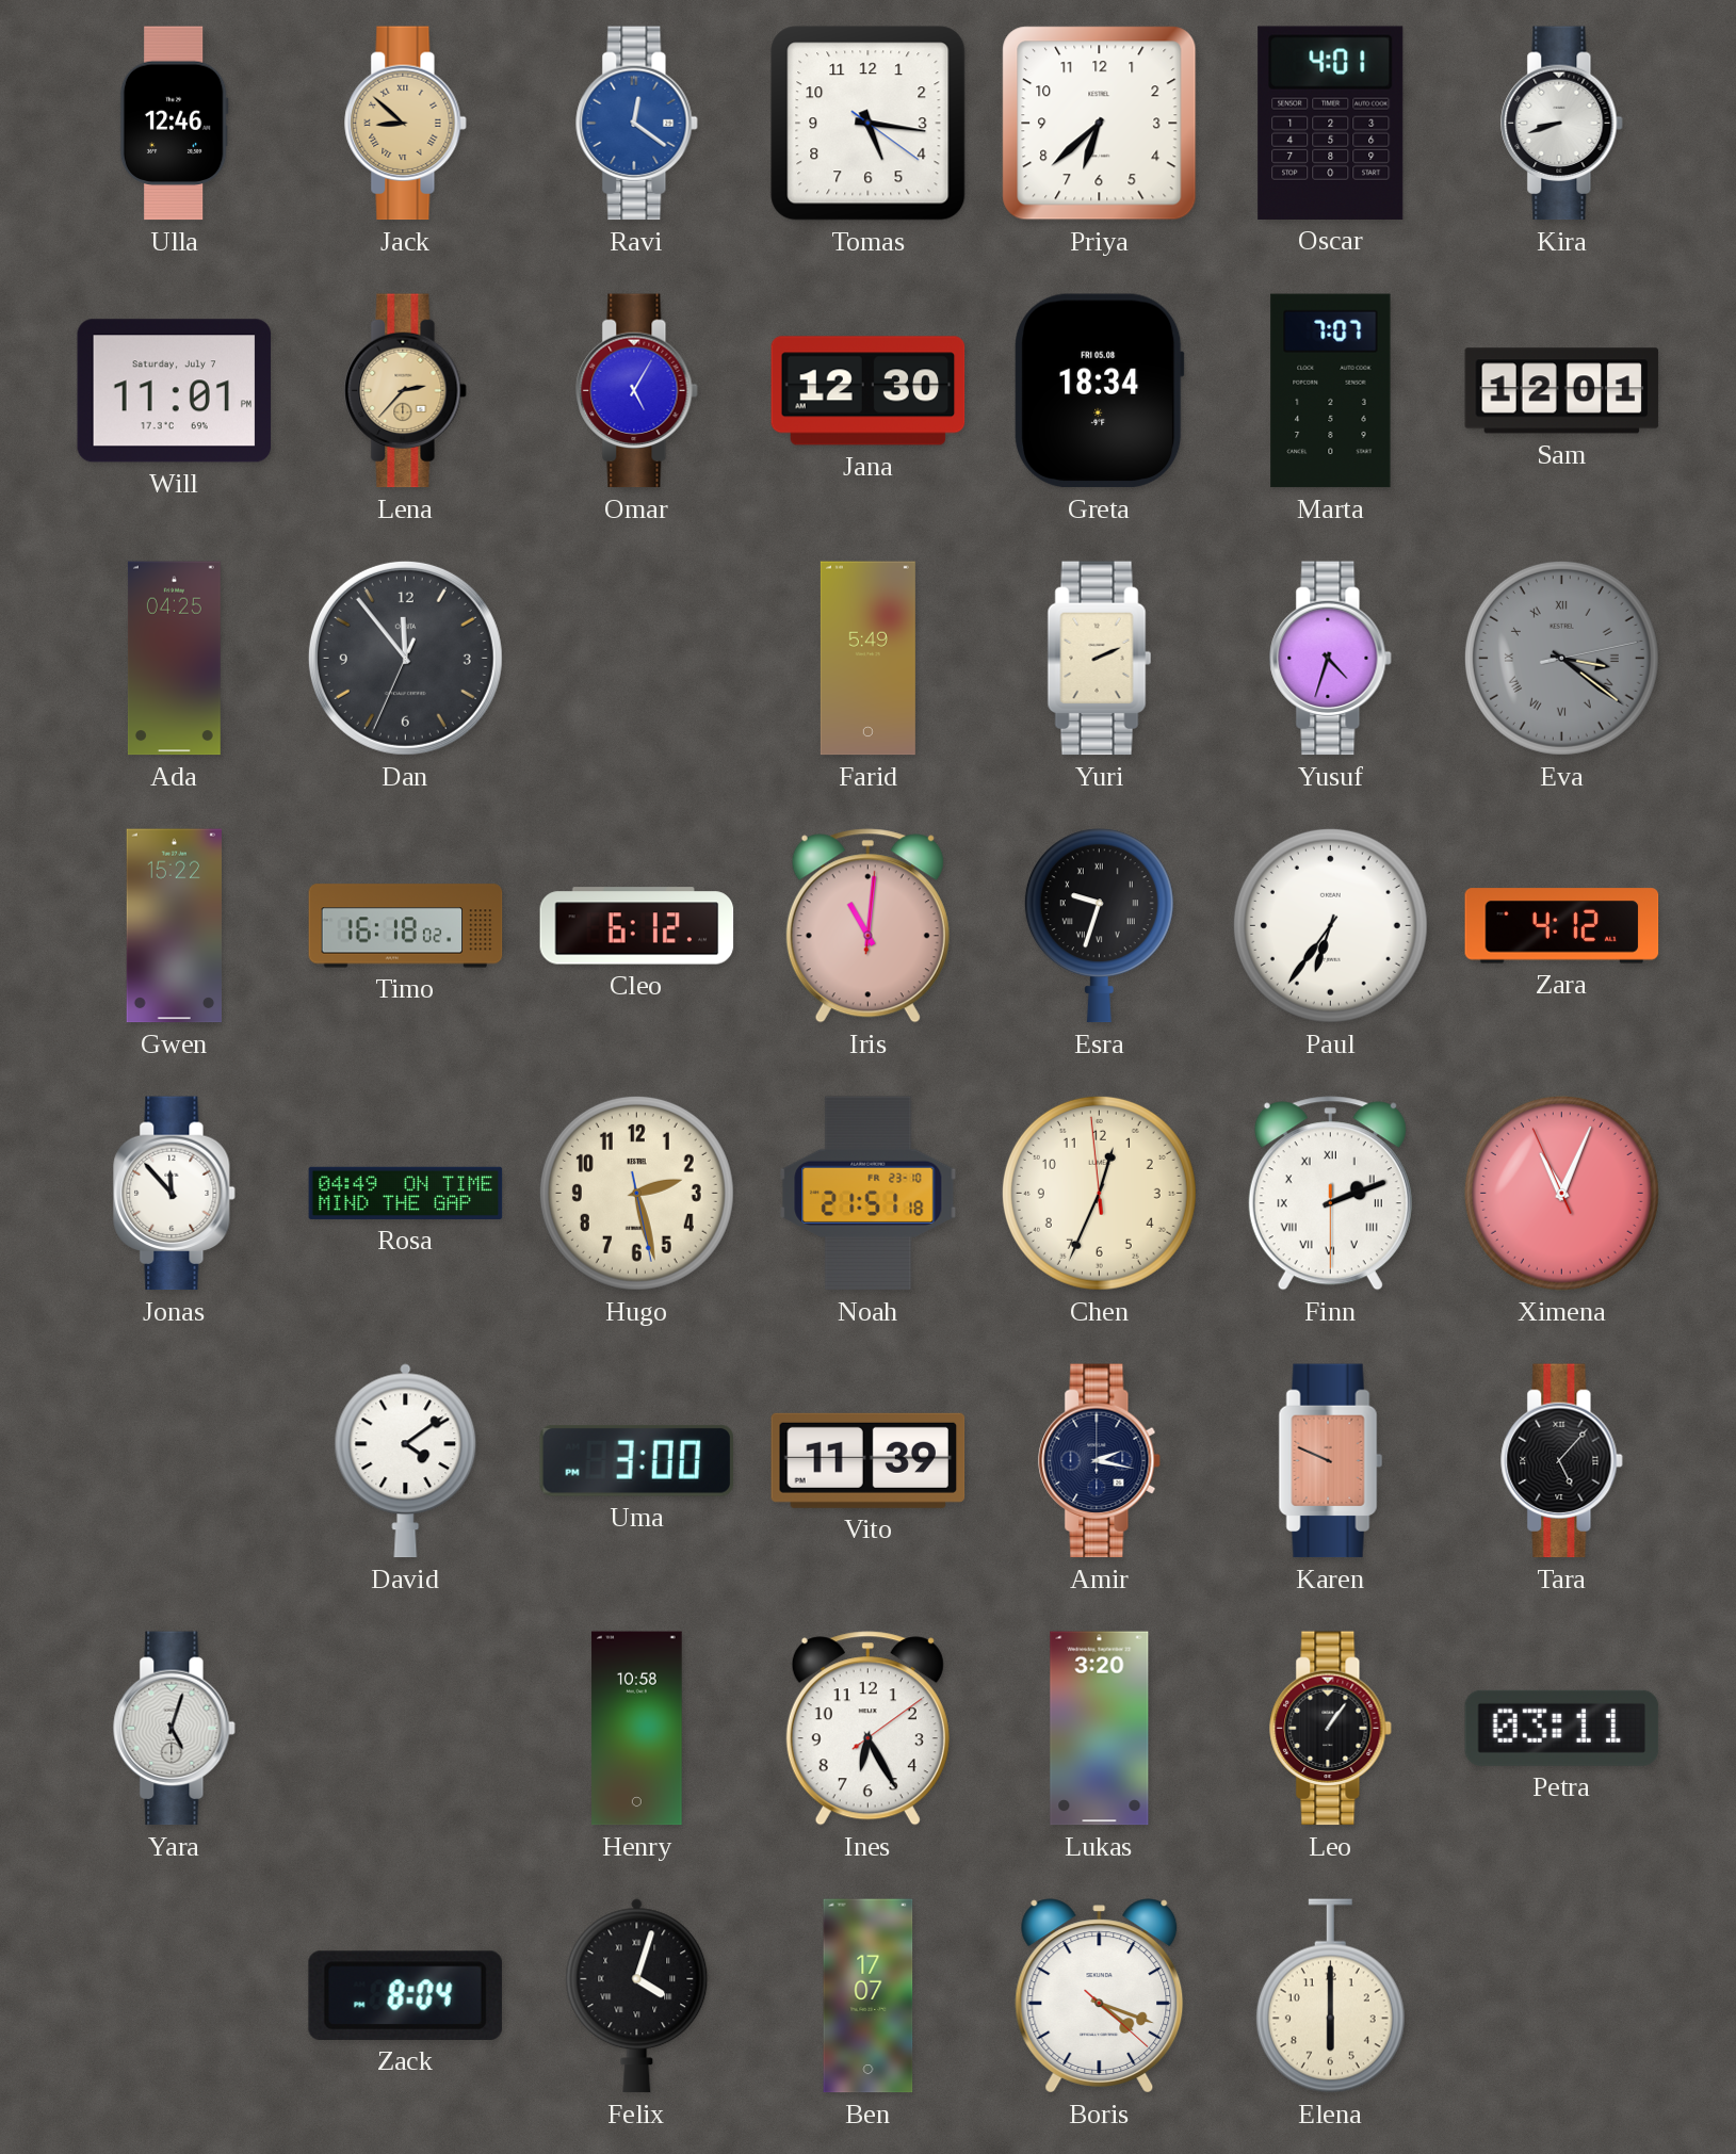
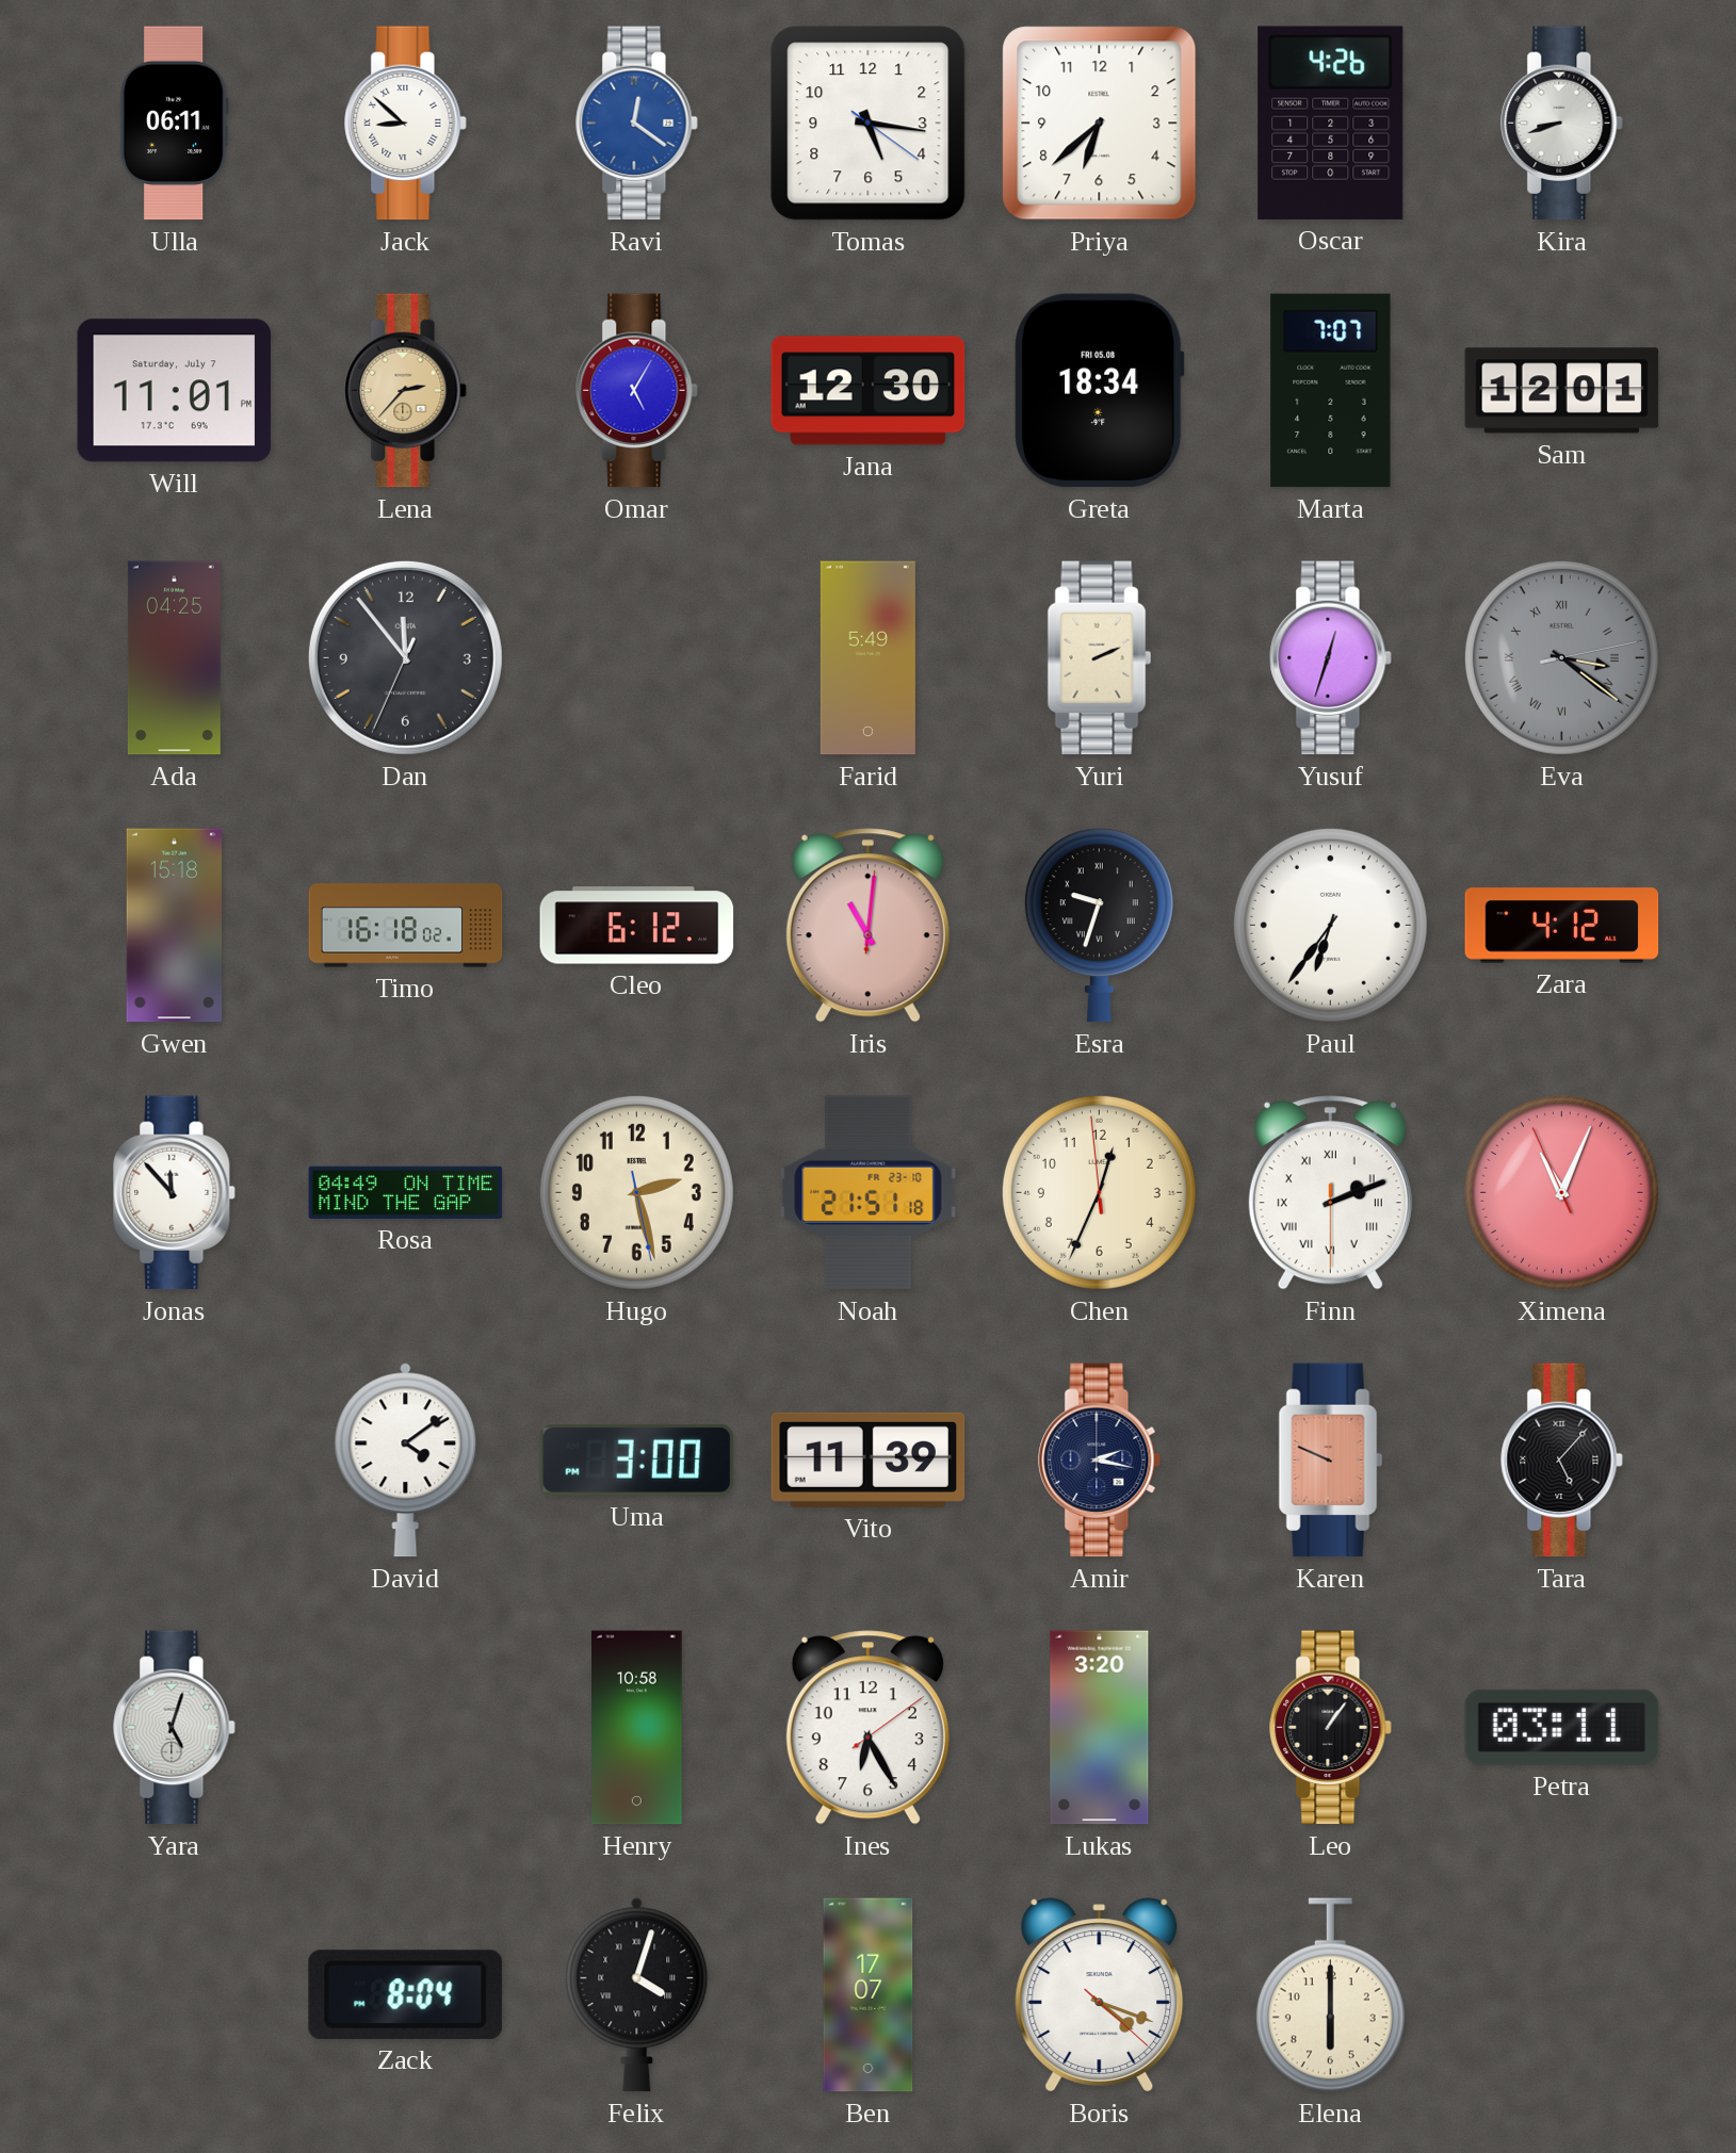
Ulla: 12:46 -> 06:11 (174, 124)
Jack dial: champagne -> white (406, 124)
Oscar: 4:01 -> 4:26 (1331, 123)
Yusuf: 4:33 -> 12:33 (1331, 658)
Gwen: 15:22 -> 15:18 (174, 926)
